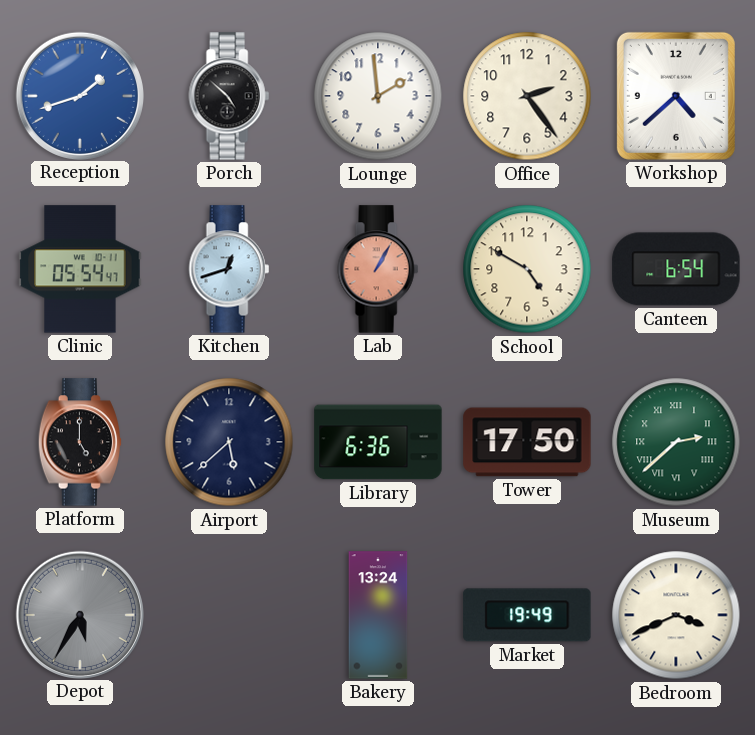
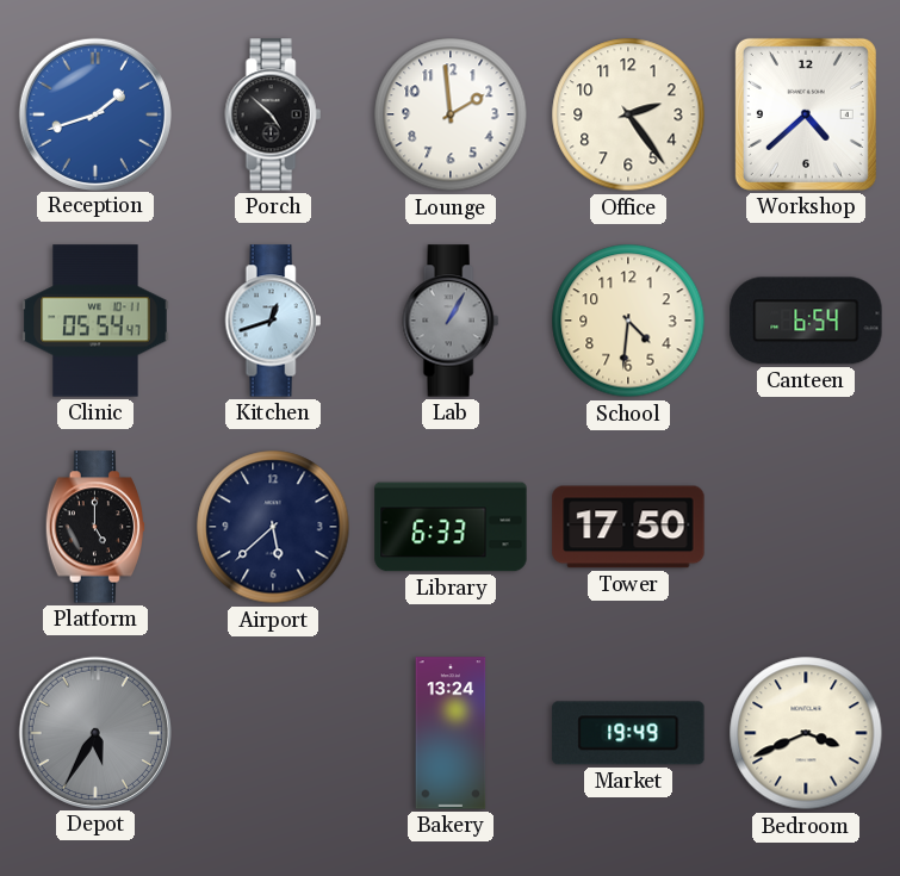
Lab dial: salmon -> grey (451, 321)
School: 4:50 -> 4:31 (628, 321)
Library: 6:36 -> 6:33 (451, 527)
Museum: 2:38 -> none (676, 442)
